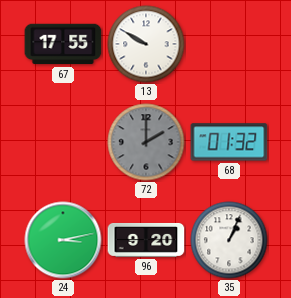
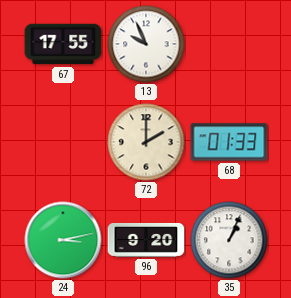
13: 9:50 -> 9:56 (146, 44)
72 dial: grey -> cream (146, 142)
68: 01:32 -> 01:33 (229, 142)
